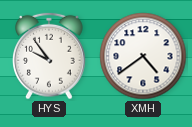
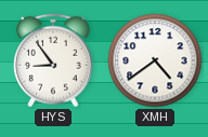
HYS: 9:54 -> 8:54 (54, 60)
